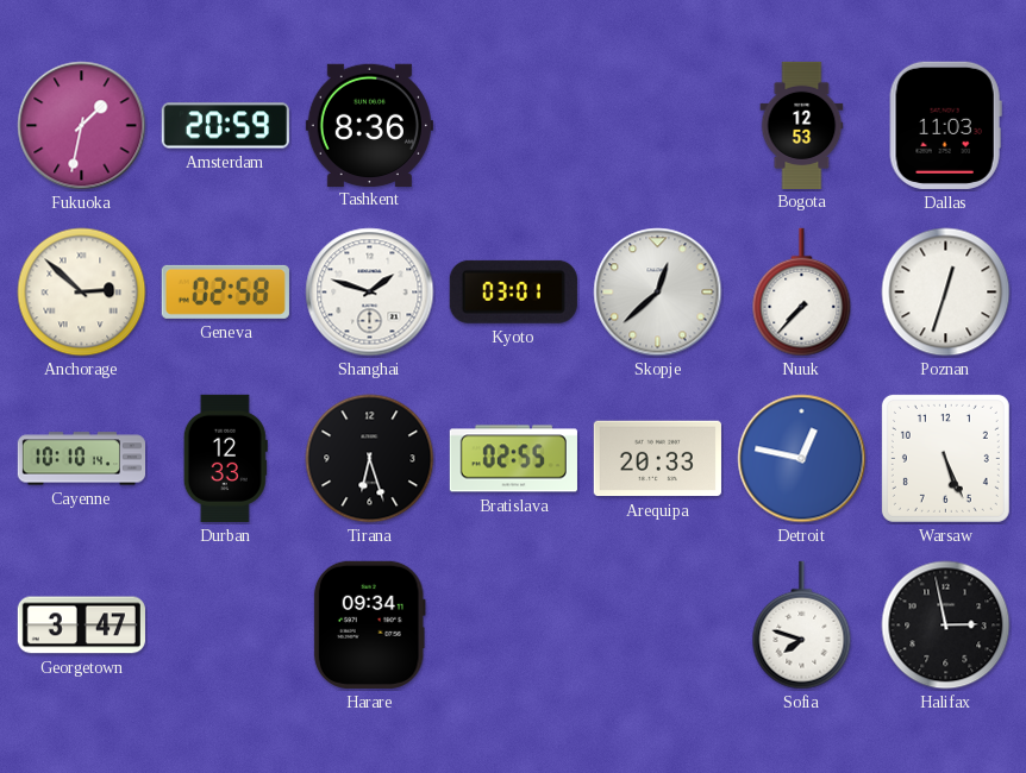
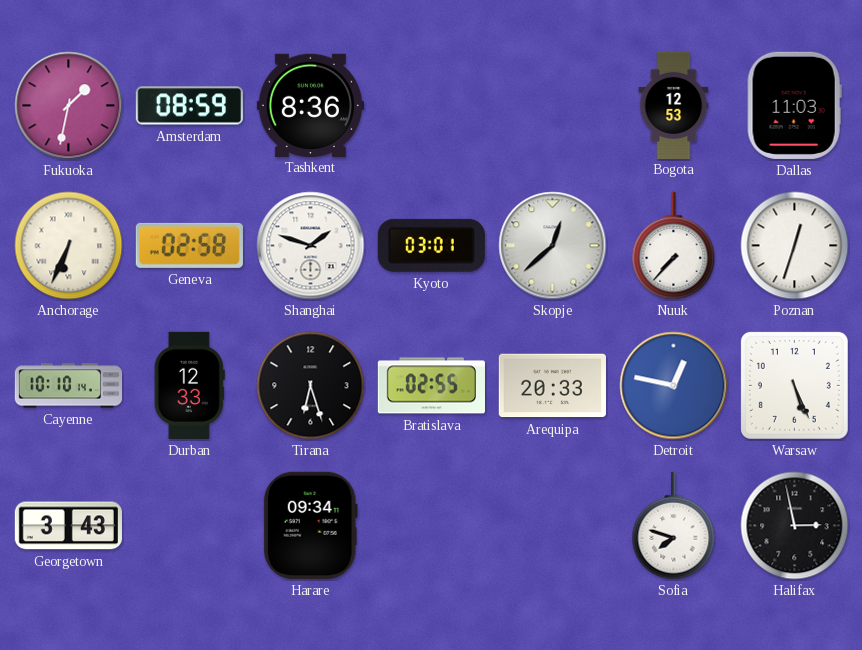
Amsterdam: 20:59 -> 08:59 (189, 106)
Anchorage: 2:52 -> 6:34 (69, 246)
Georgetown: 3:47 -> 3:43 (68, 526)
